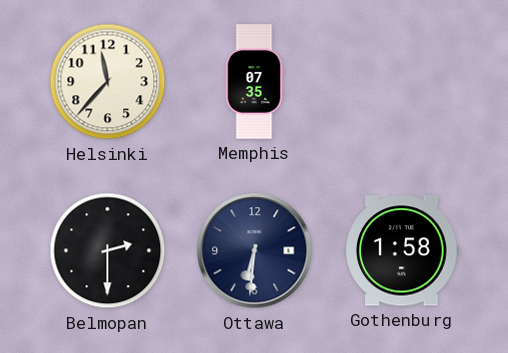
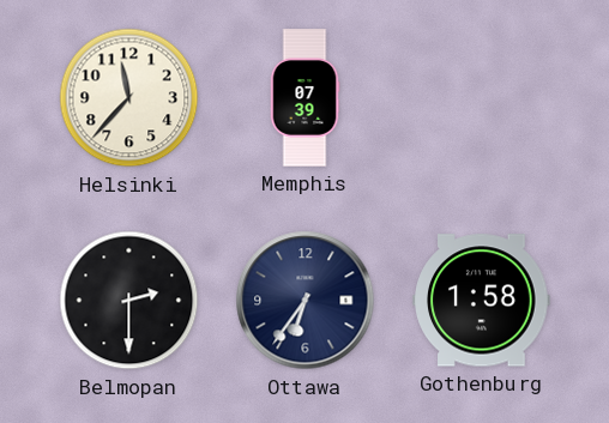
Memphis: 07:35 -> 07:39 (304, 98)
Ottawa: 6:31 -> 6:36 (306, 301)
